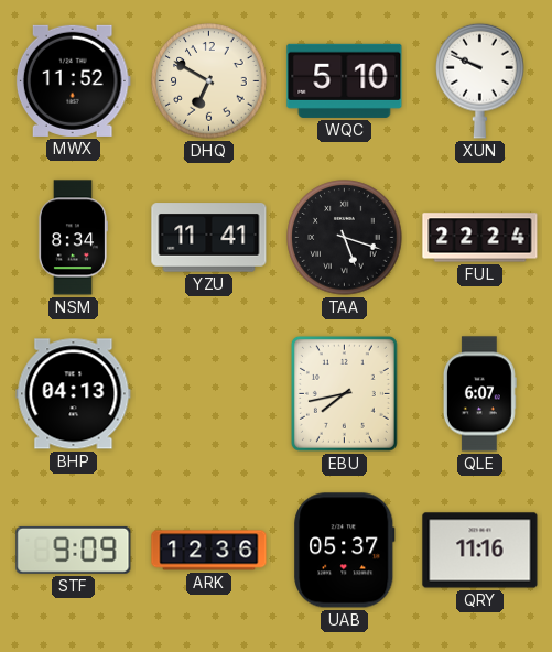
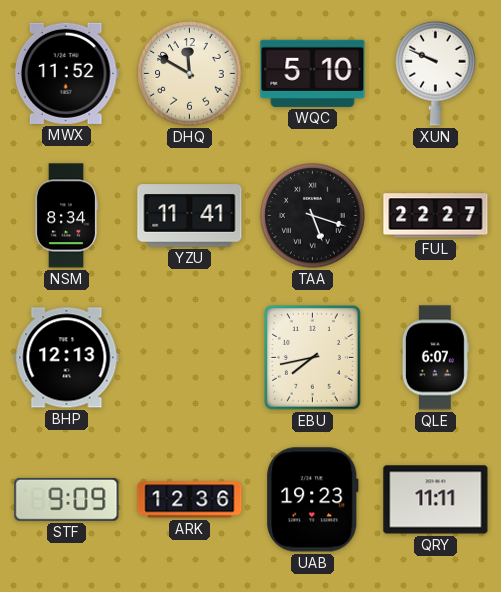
DHQ: 6:50 -> 11:50 (190, 74)
FUL: 22:24 -> 22:27 (436, 216)
BHP: 04:13 -> 12:13 (67, 358)
UAB: 05:37 -> 19:23 (313, 500)
QRY: 11:16 -> 11:11 (436, 500)
